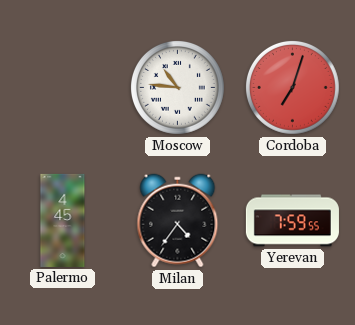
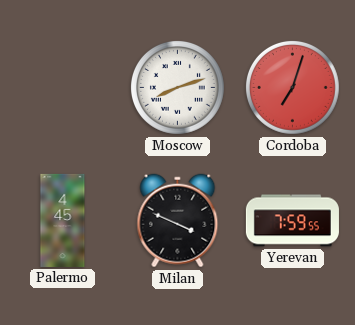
Moscow: 10:46 -> 8:12 (177, 87)
Milan: 4:36 -> 3:49 (178, 221)
